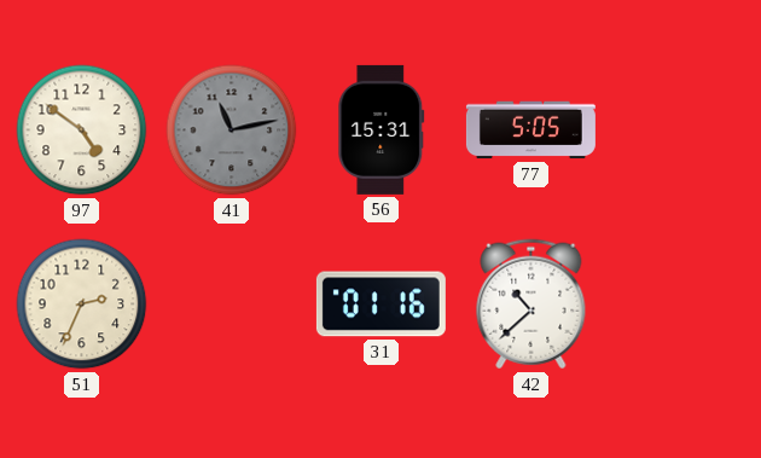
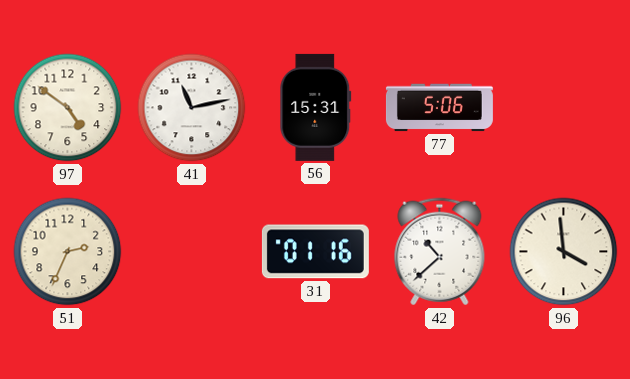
41 dial: grey -> white (192, 108)
77: 5:05 -> 5:06 (439, 108)
96: none -> 3:59 (564, 252)
